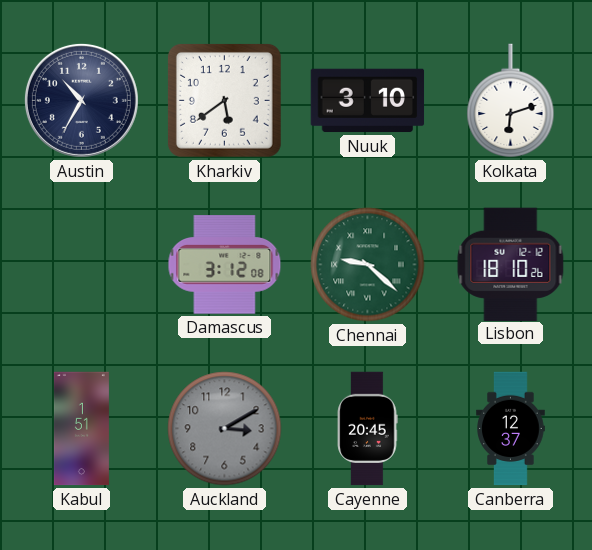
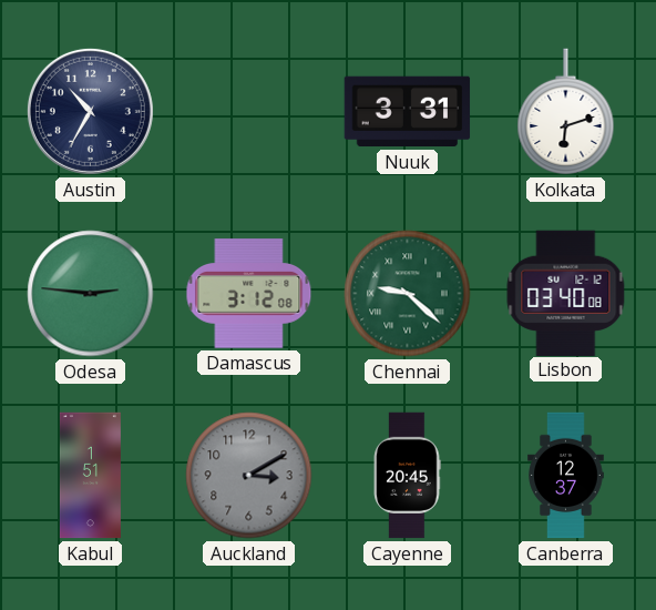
Kharkiv: 5:39 -> none (224, 100)
Nuuk: 3:10 -> 3:31 (408, 112)
Odesa: none -> 2:46 (91, 294)
Lisbon: 18:10 -> 03:40 (566, 293)
